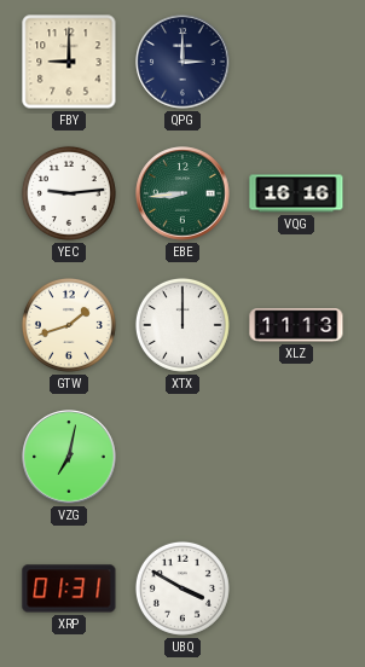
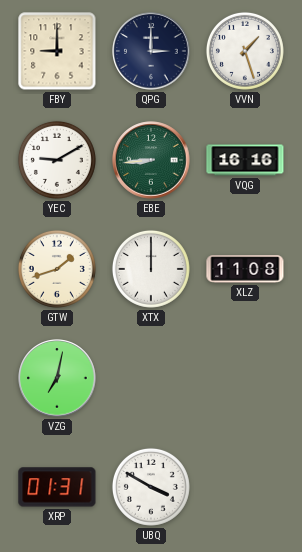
VVN: none -> 1:27 (245, 51)
YEC: 9:14 -> 9:10 (57, 160)
XLZ: 11:13 -> 11:08 (245, 269)
